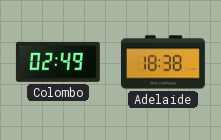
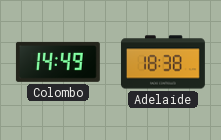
Colombo: 02:49 -> 14:49 (58, 62)
